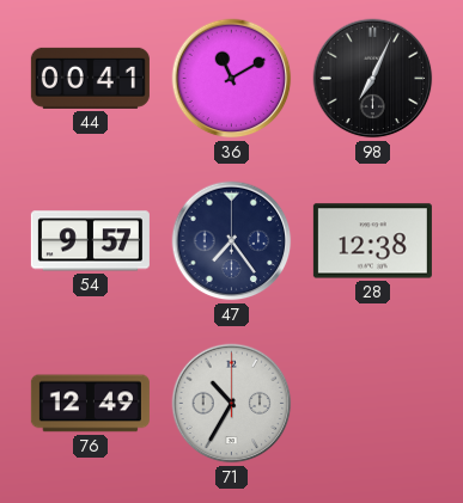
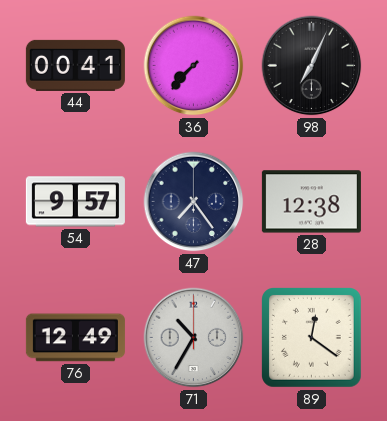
36: 11:10 -> 7:37 (194, 66)
89: none -> 12:21 (312, 338)
